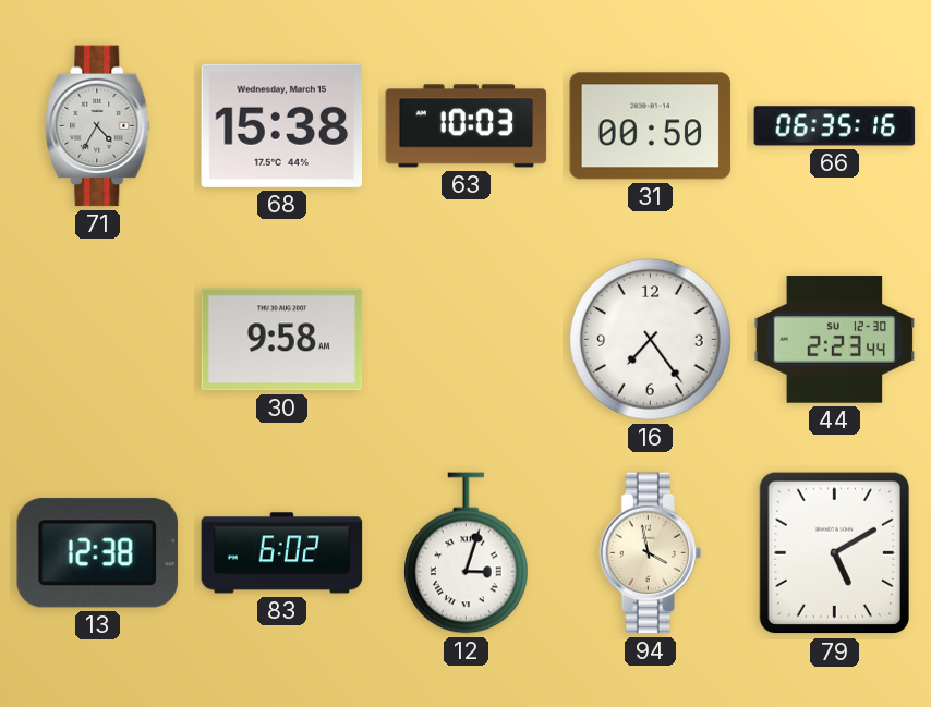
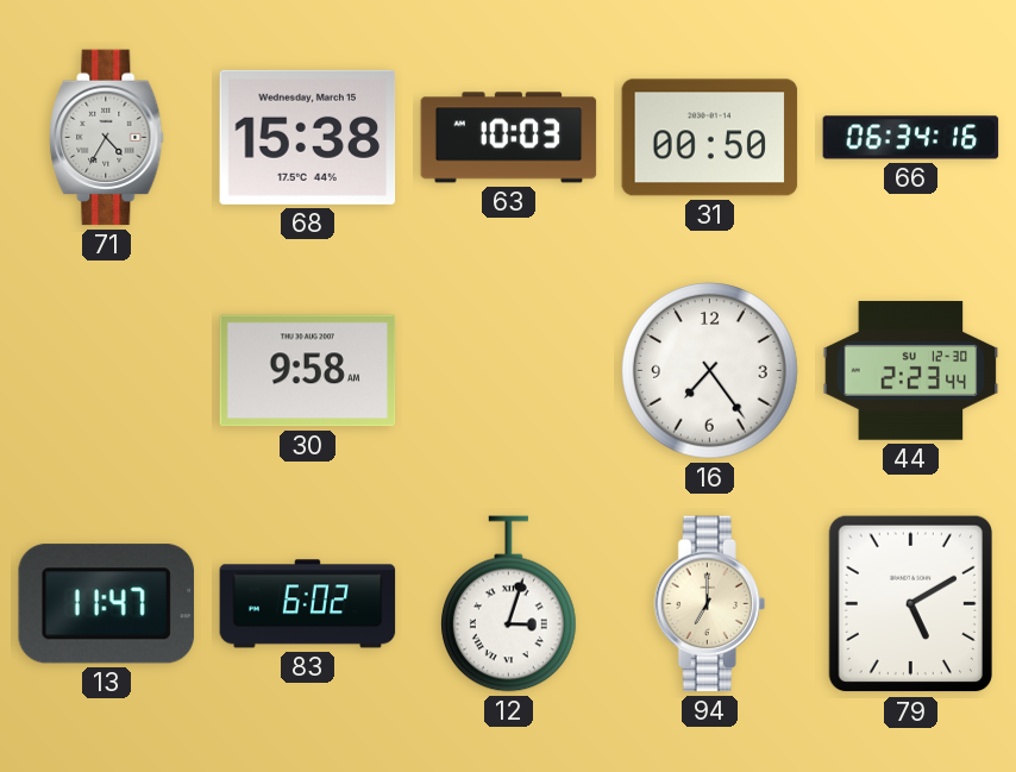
66: 06:35 -> 06:34 (911, 138)
13: 12:38 -> 11:47 (106, 604)
94: 3:58 -> 7:00 (709, 604)
